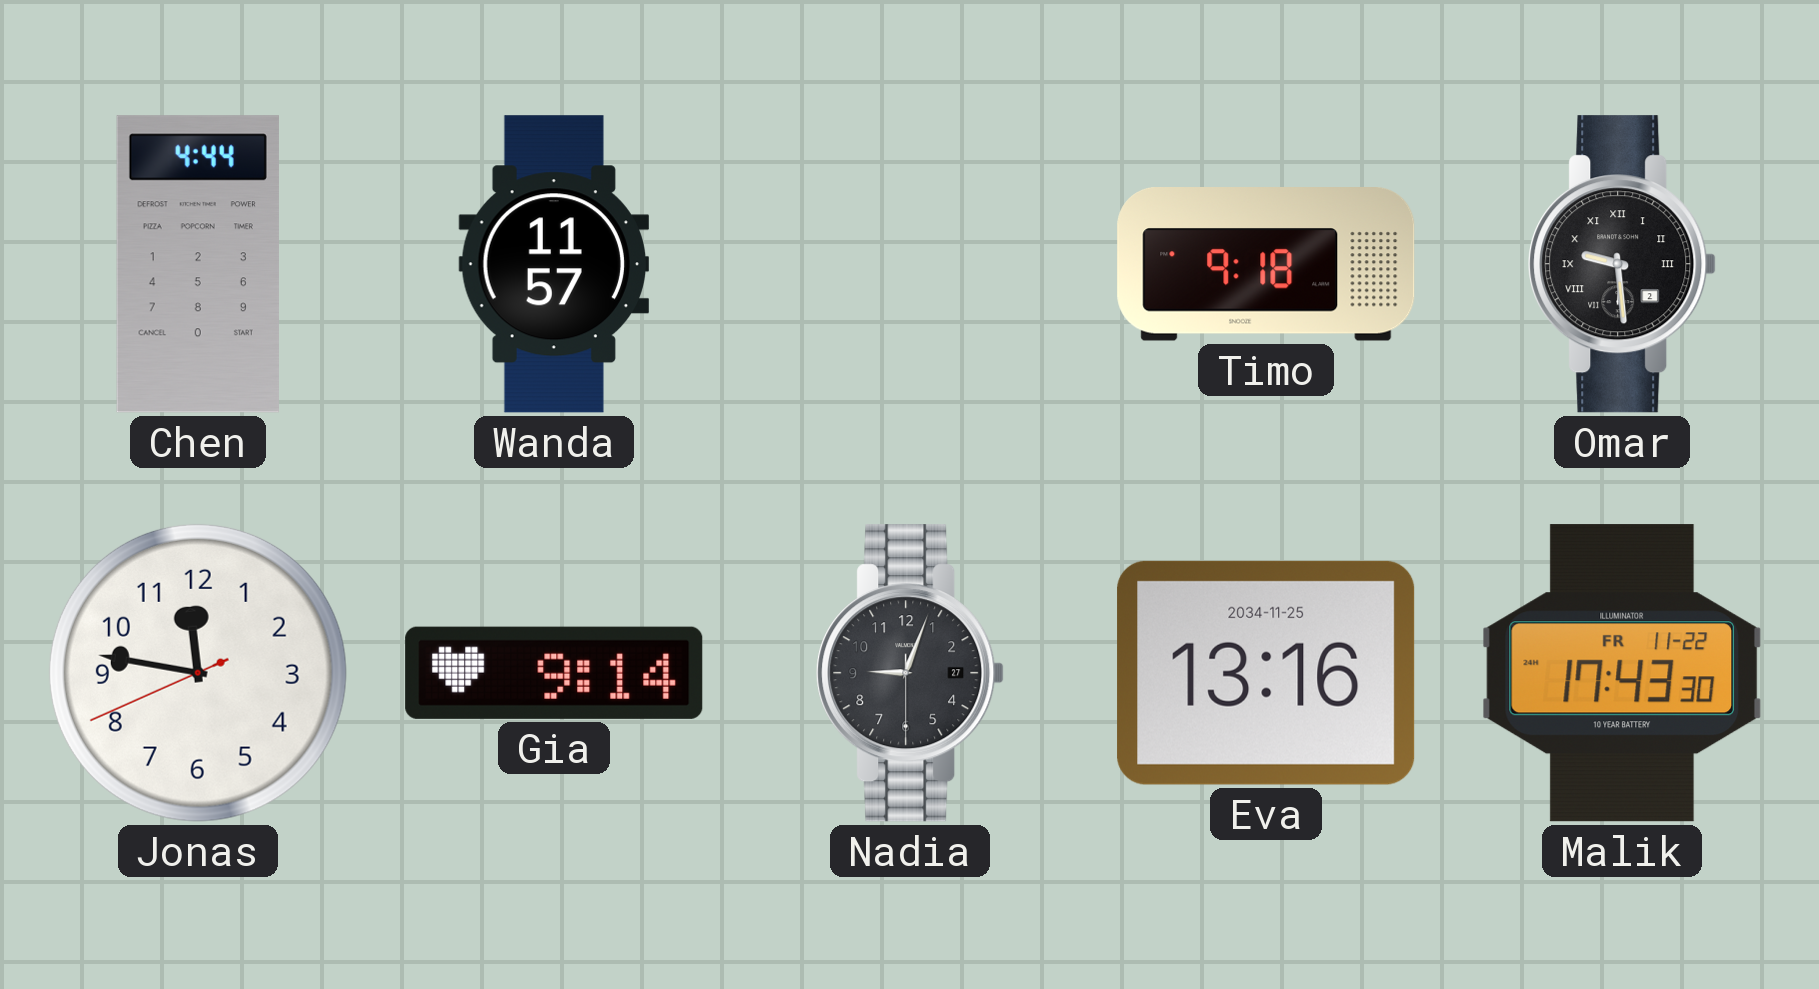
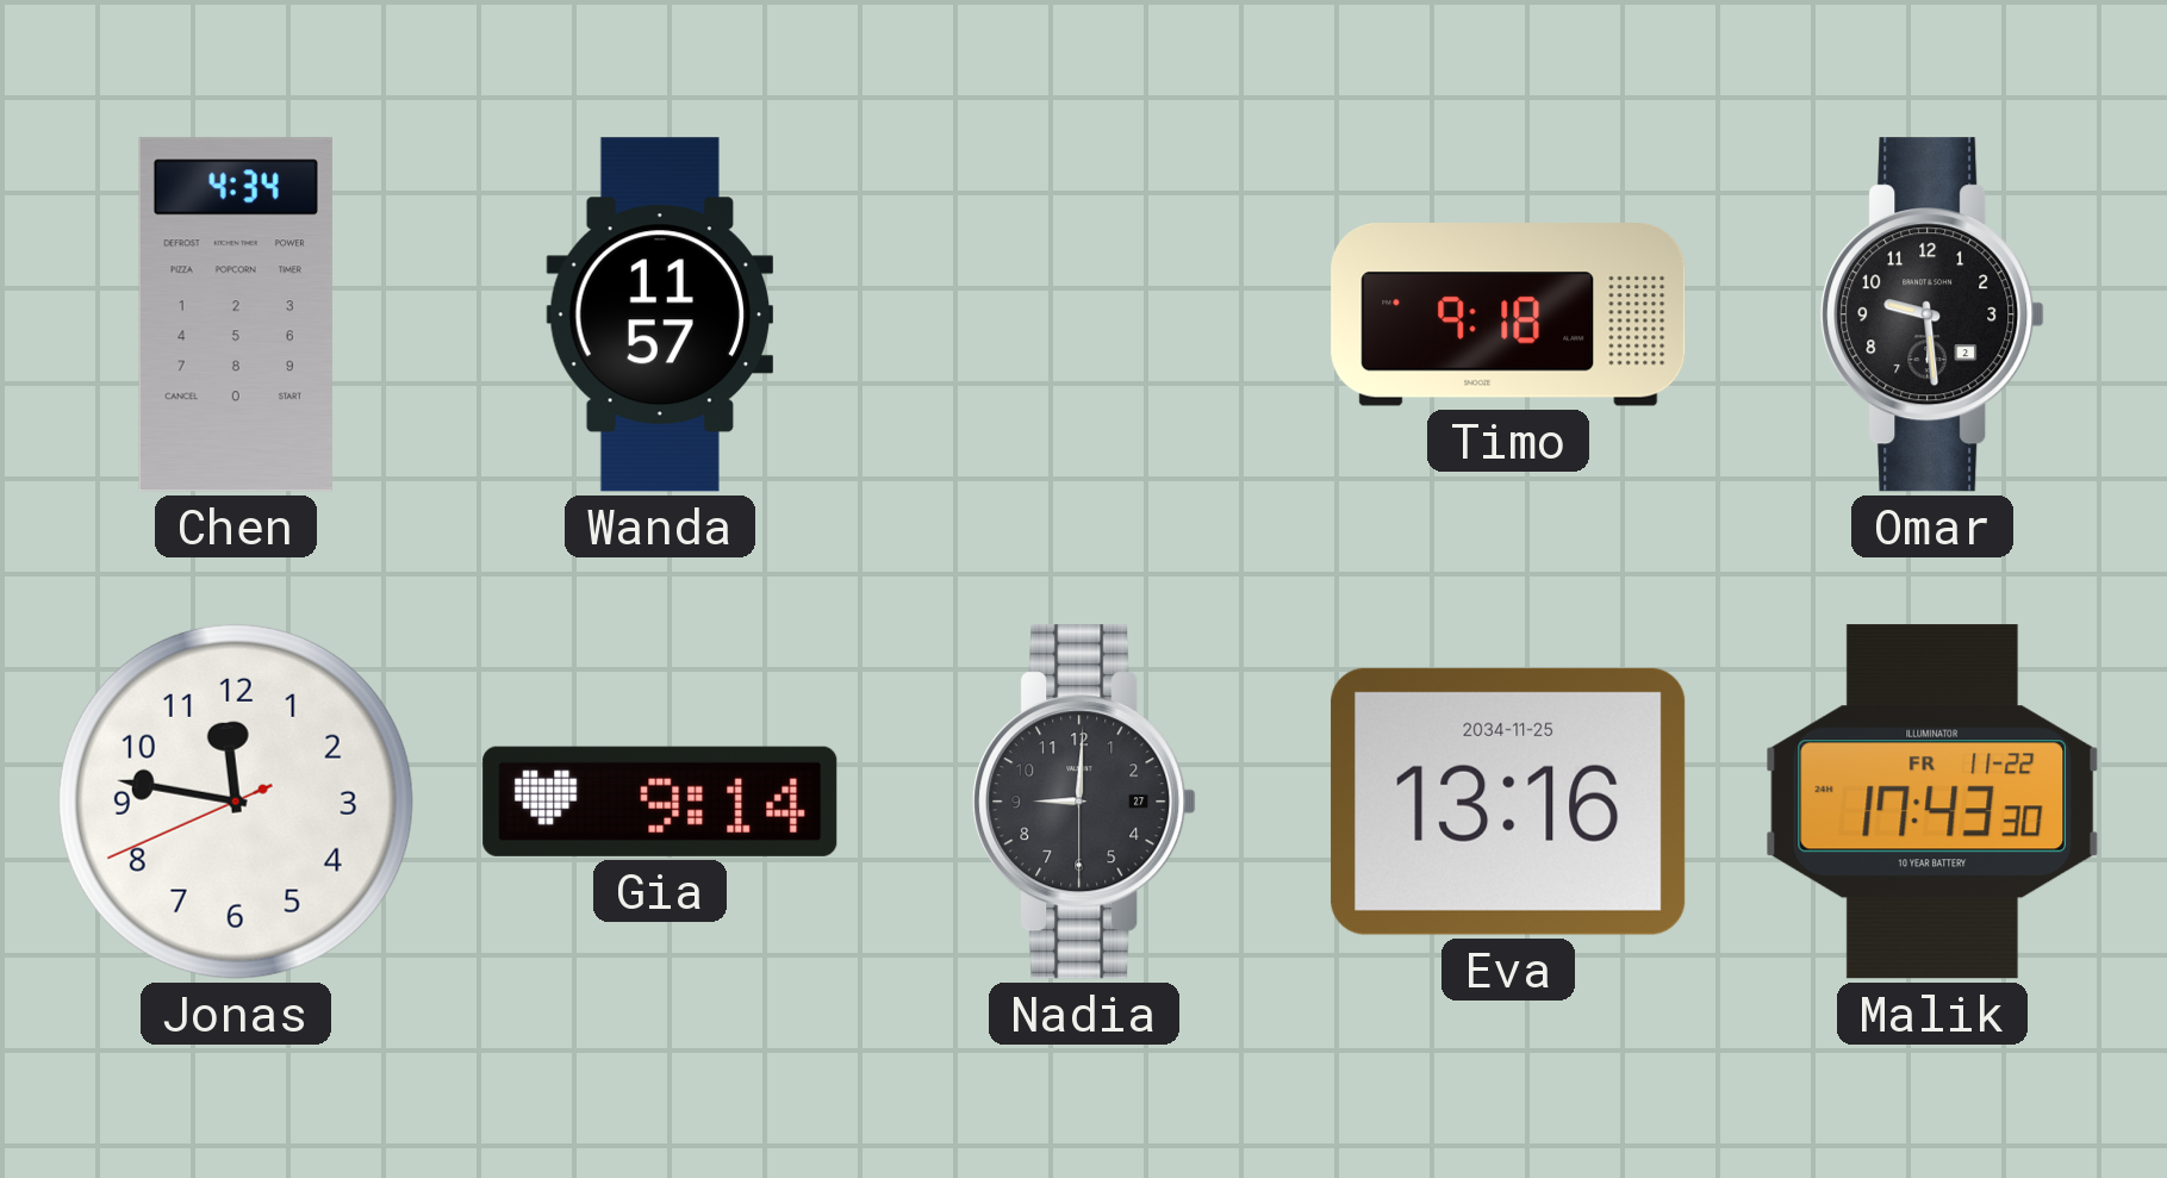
Chen: 4:44 -> 4:34 (236, 314)
Omar numerals: Roman -> Arabic (1932, 314)
Nadia: 9:03 -> 9:00 (1084, 802)
